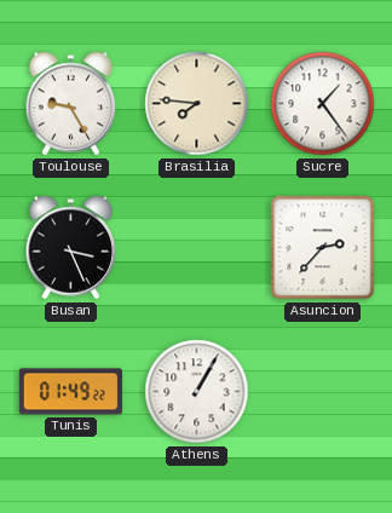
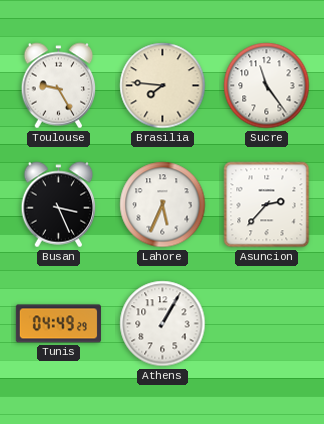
Sucre: 1:24 -> 11:24 (267, 86)
Lahore: none -> 5:34 (163, 205)
Tunis: 01:49 -> 04:49 (58, 324)
